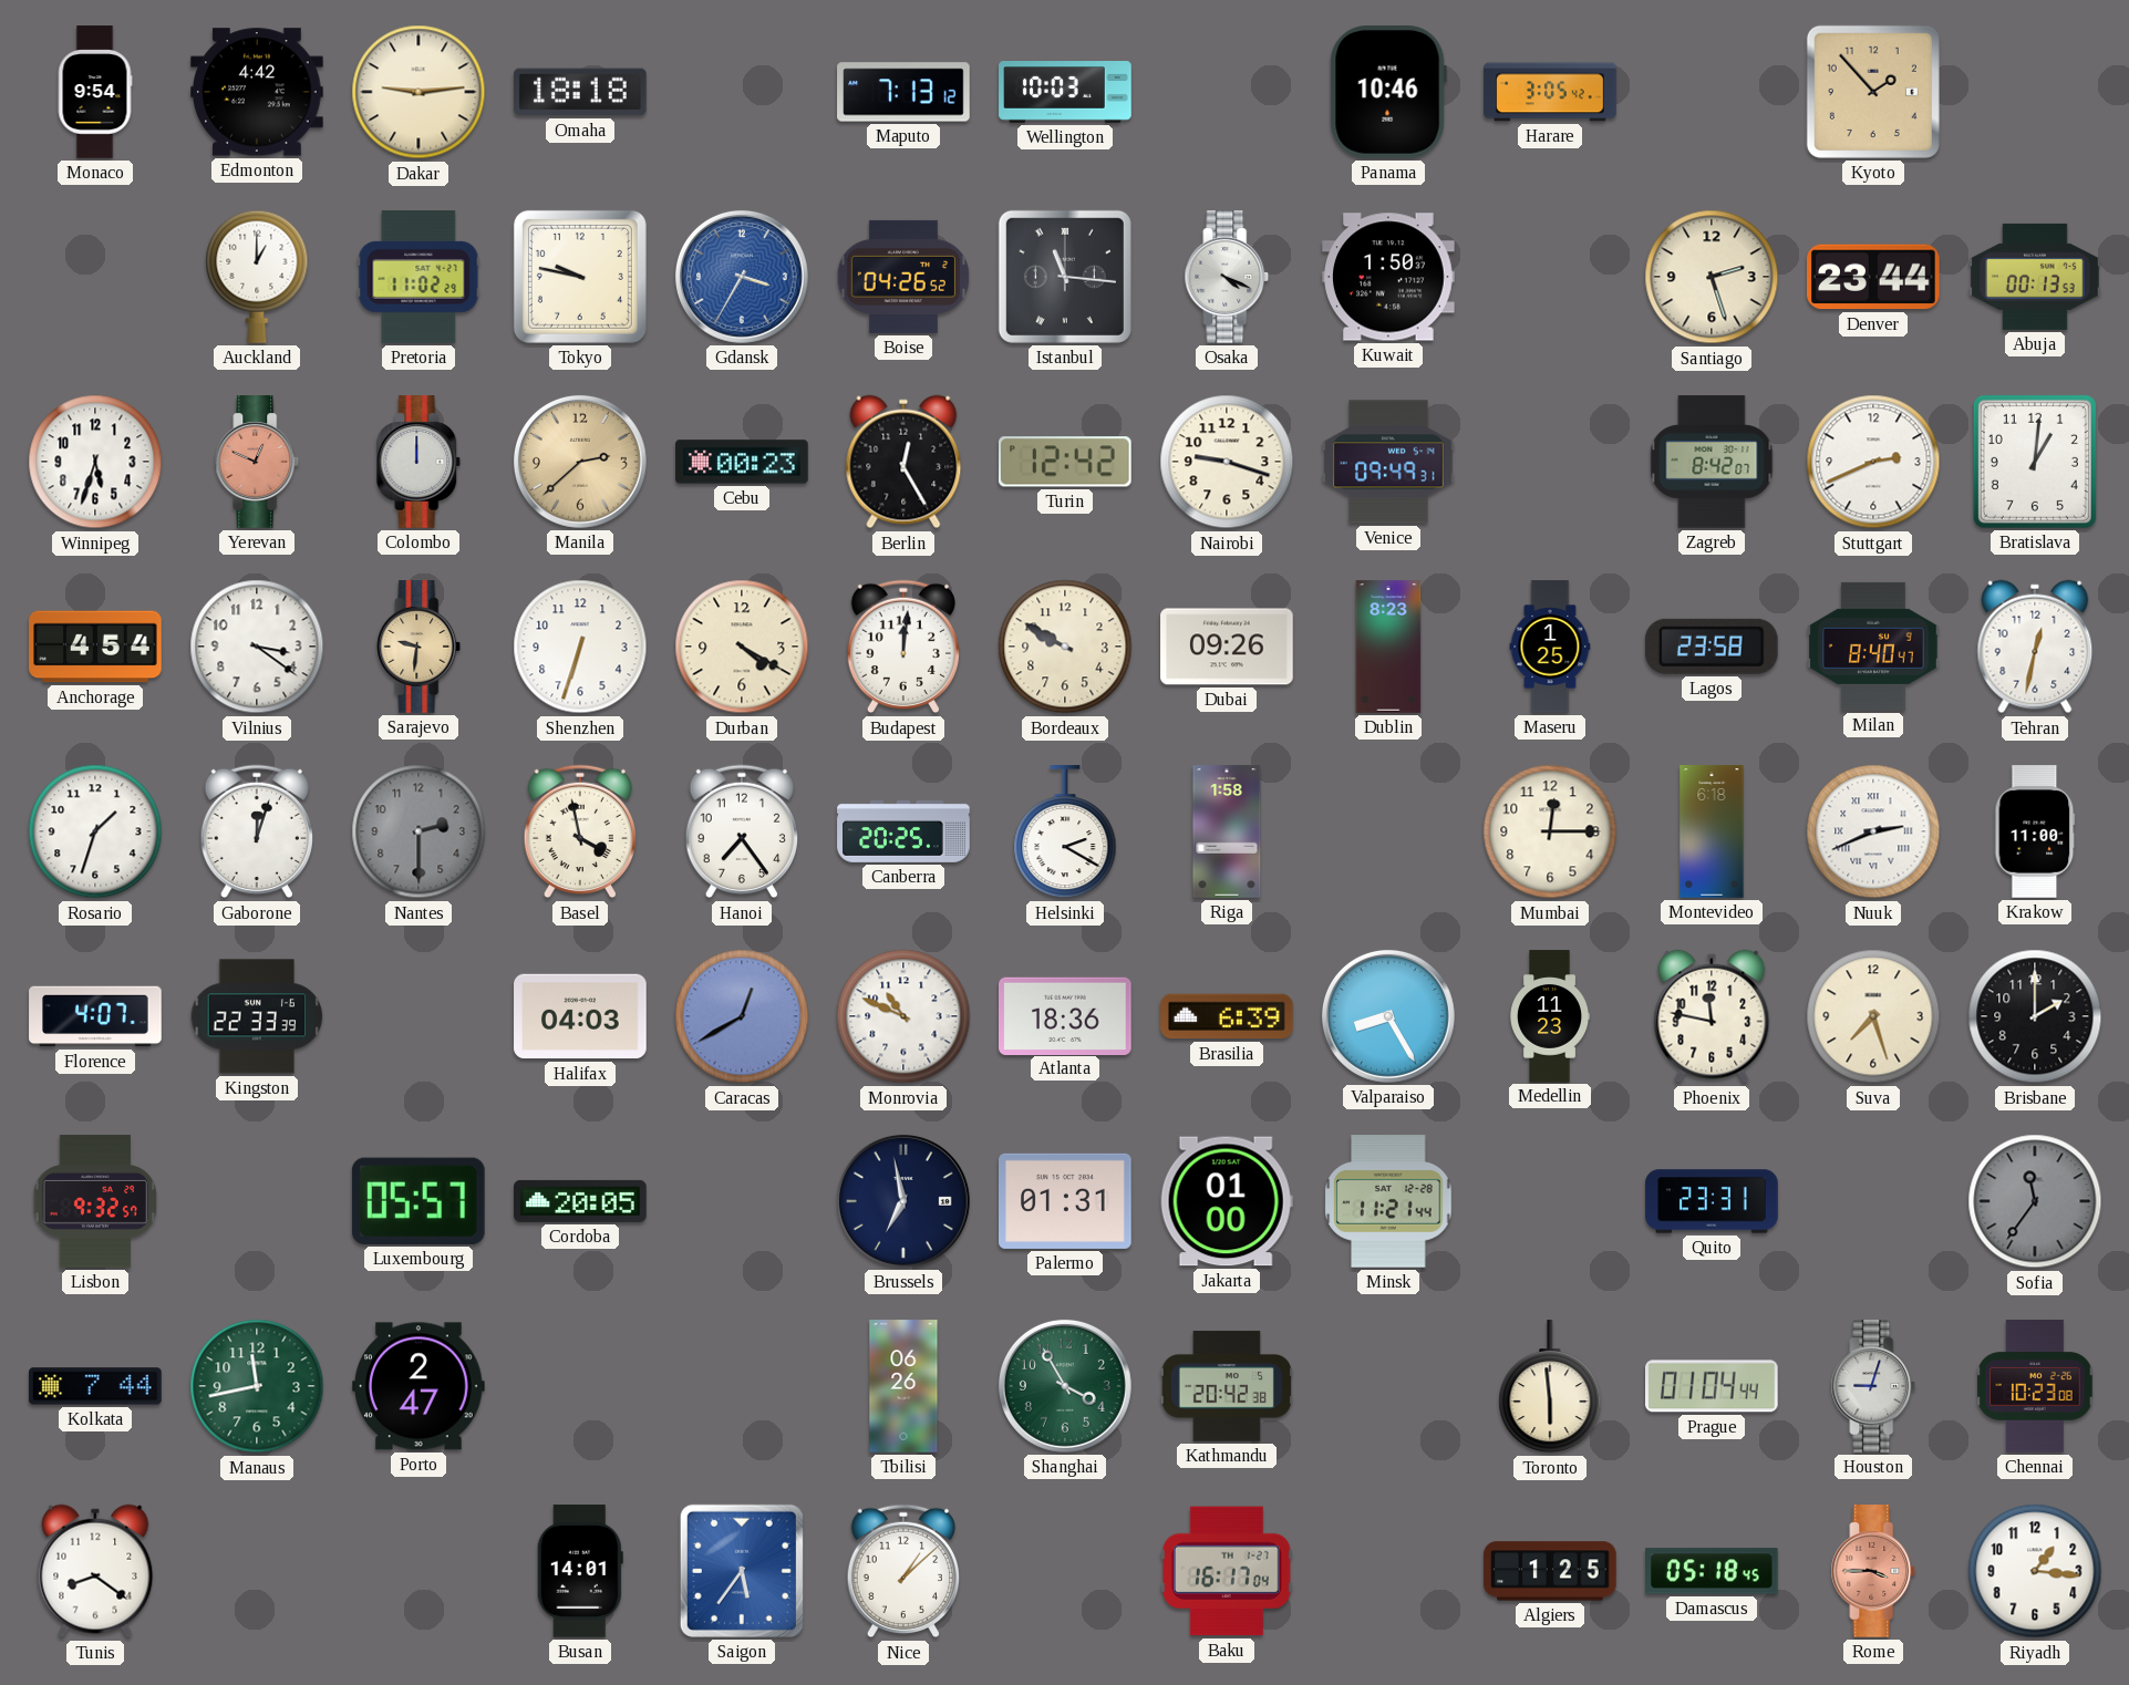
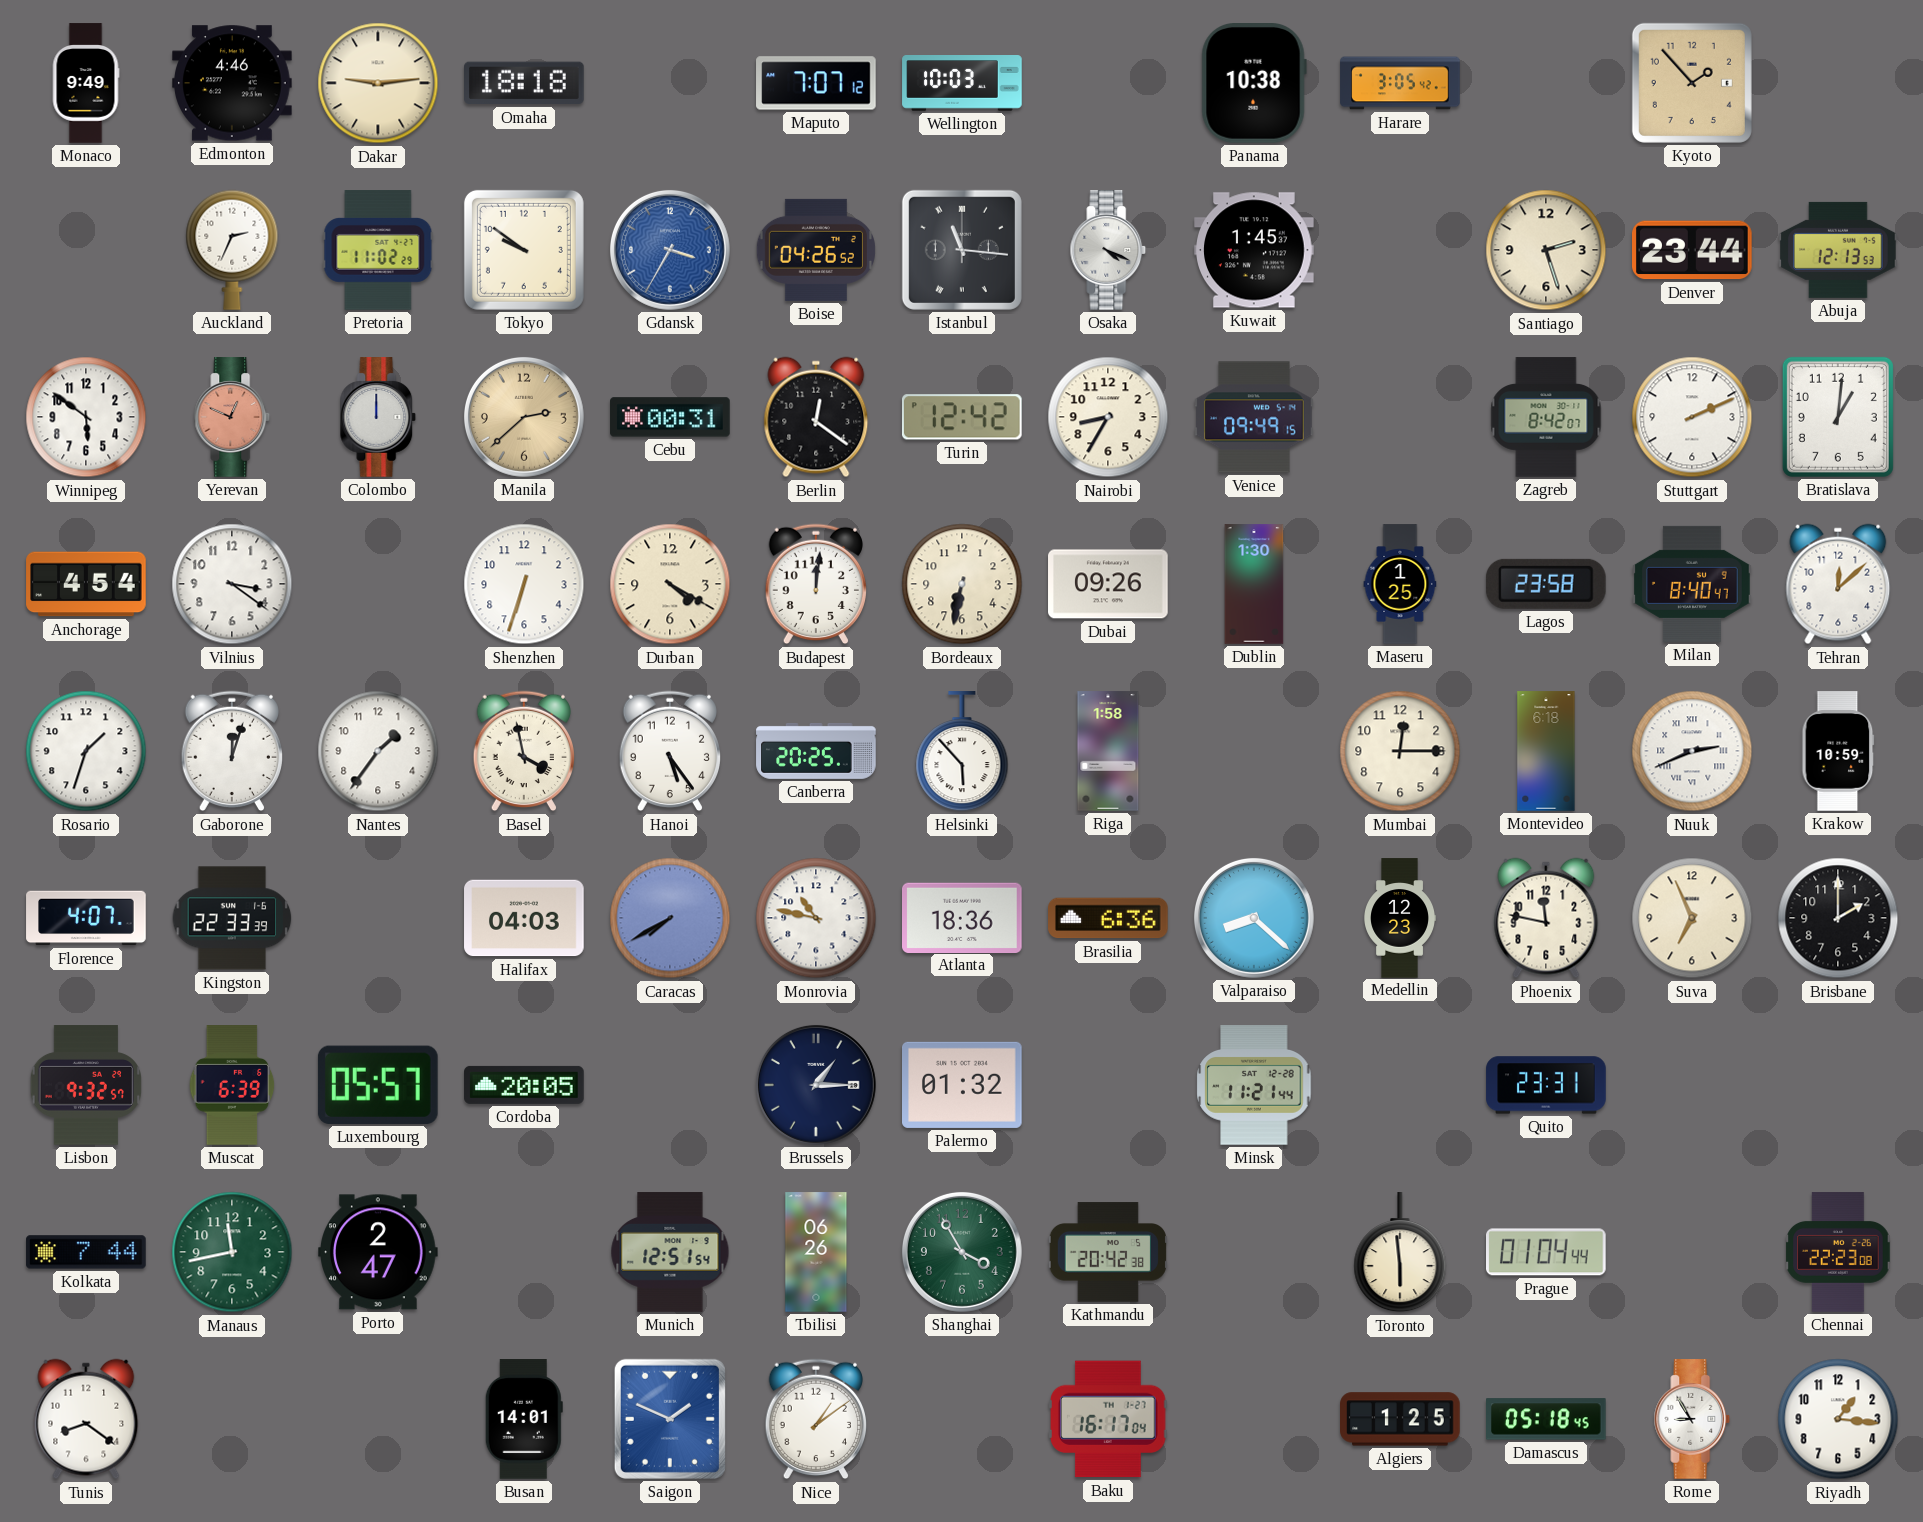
Monaco: 9:54 -> 9:49 (86, 83)
Edmonton: 4:42 -> 4:46 (232, 83)
Maputo: 7:13 -> 7:07 (816, 83)
Panama: 10:46 -> 10:38 (1254, 84)
Auckland: 1:00 -> 2:34 (232, 250)
Tokyo: 9:47 -> 9:51 (524, 250)
Kuwait: 1:50 -> 1:45 (1254, 250)
Abuja: 00:13 -> 12:13 (1838, 250)
Winnipeg: 5:33 -> 5:51 (86, 417)
Cebu: 00:23 -> 00:31 (670, 417)
Berlin: 12:25 -> 12:21 (816, 417)
Nairobi: 9:18 -> 8:35 (1108, 417)
Venice: 09:49:31 -> 09:49:15 (1254, 417)
Stuttgart: 2:41 -> 2:11 (1692, 417)
Sarajevo: 9:31 -> none (418, 647)
Bordeaux: 9:50 -> 6:32 (962, 584)
Dublin: 8:23 -> 1:30 (1254, 584)
Tehran: 12:32 -> 12:08 (1838, 584)
Nantes: 2:30 -> 1:36 (378, 751)
Nantes dial: grey -> white (378, 751)
Hanoi: 7:24 -> 5:24 (669, 751)
Helsinki: 2:20 -> 5:53 (962, 752)
Krakow: 11:00 -> 10:59 (1838, 751)
Caracas: 12:40 -> 7:40 (670, 918)
Monrovia: 10:49 -> 10:47 (816, 918)
Brasilia: 6:39 -> 6:36 (1108, 918)
Valparaiso: 8:25 -> 8:22 (1254, 918)
Medellin: 11:23 -> 12:23 (1400, 918)
Suva: 7:27 -> 6:56 (1692, 918)
Muscat: none -> 6:39 (232, 1085)
Brussels: 6:58 -> 1:15 (816, 1085)
Palermo: 01:31 -> 01:32 (962, 1085)
Jakarta: 01:00 -> none (1227, 1201)
Sofia: 11:36 -> none (2035, 1201)
Munich: none -> 12:51 (670, 1252)
Houston: 9:03 -> none (1873, 1386)
Chennai: 10:23 -> 22:23 (1838, 1252)
Saigon: 5:36 -> 1:49 (670, 1419)
Nice: 1:08 -> 1:09 (815, 1419)
Rome: 3:45 -> 8:55 (1692, 1419)
Rome dial: salmon -> white (1692, 1419)
